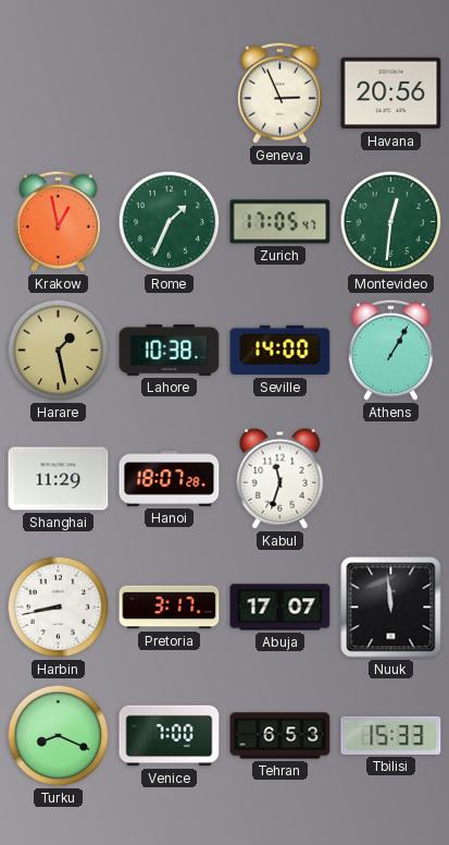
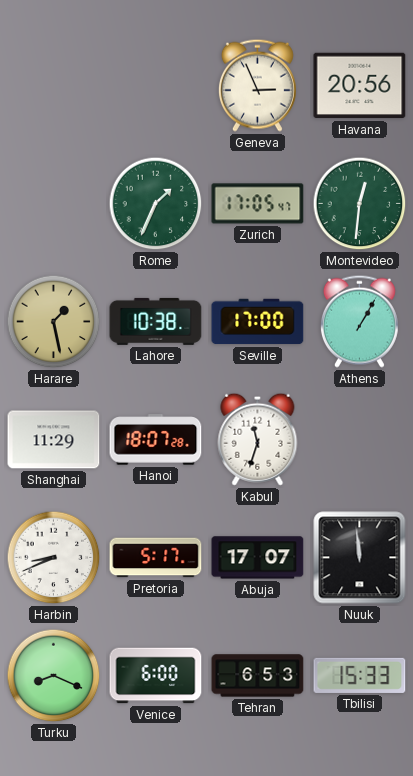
Krakow: 12:58 -> none (58, 221)
Seville: 14:00 -> 17:00 (258, 322)
Harbin: 8:43 -> 8:41 (54, 558)
Pretoria: 3:17 -> 5:17 (156, 558)
Venice: 7:00 -> 6:00 (156, 676)
